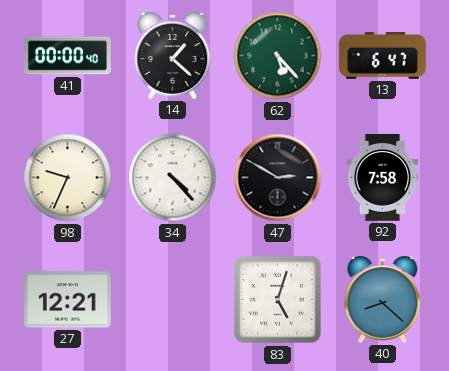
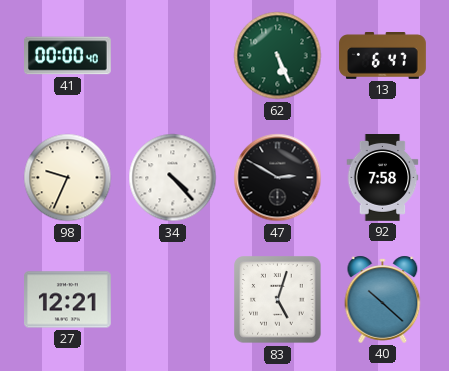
14: 1:22 -> none (173, 55)
62: 5:23 -> 5:26 (278, 56)
40: 8:22 -> 10:22 (383, 299)
